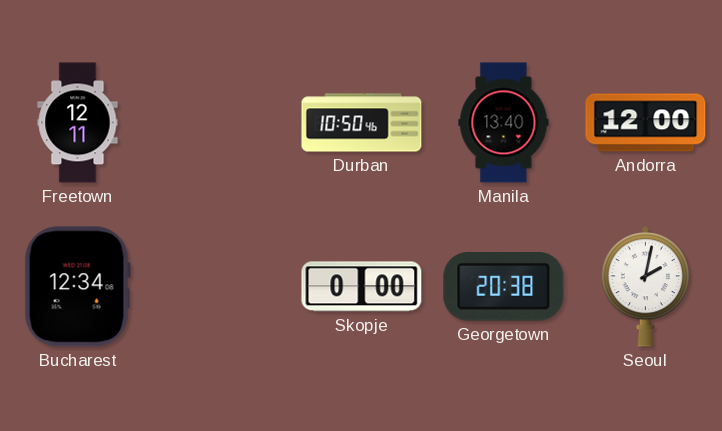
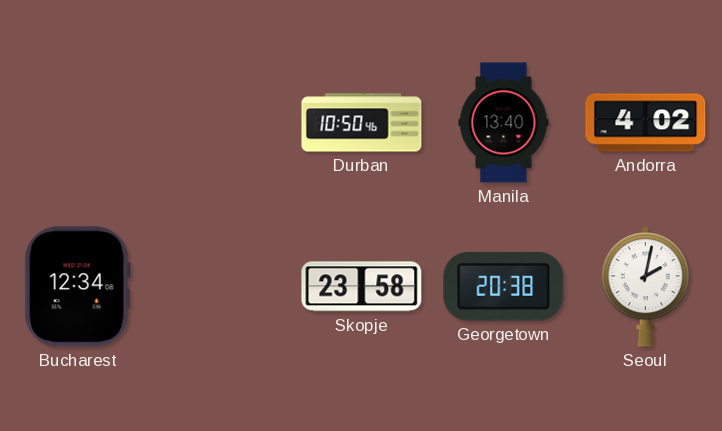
Freetown: 12:11 -> none (78, 123)
Andorra: 12:00 -> 4:02 (646, 123)
Skopje: 0:00 -> 23:58 (362, 287)
